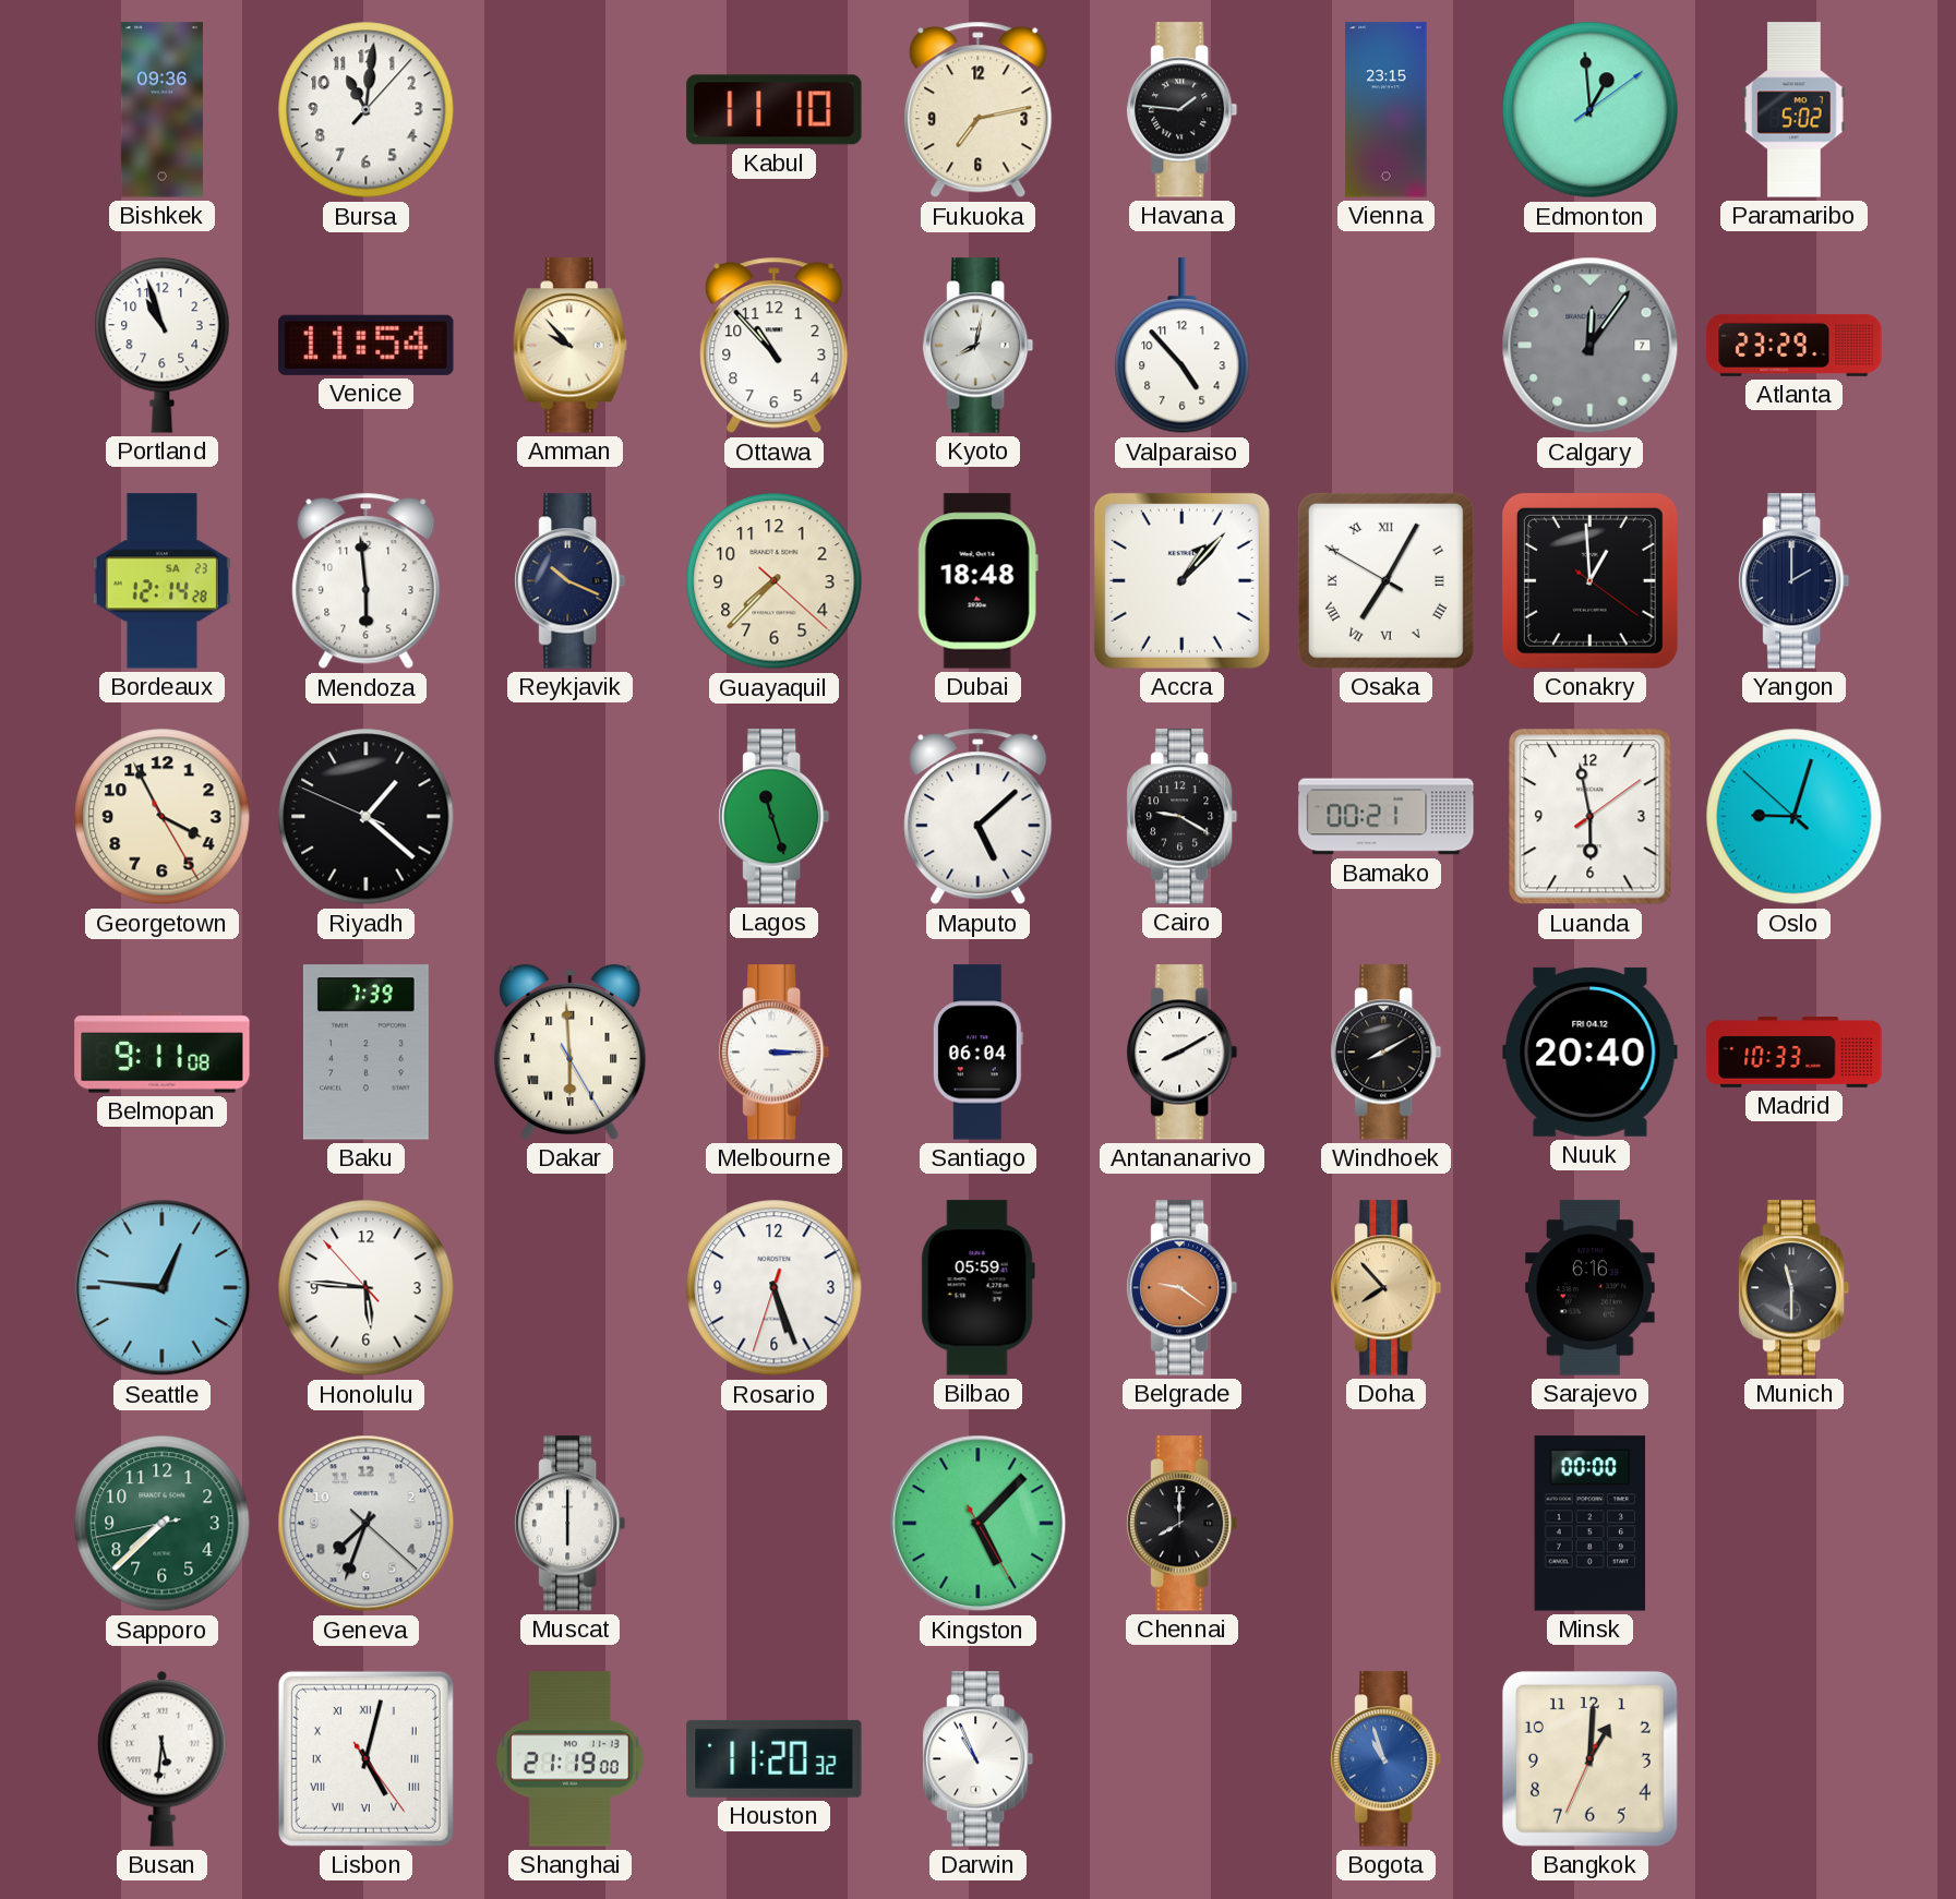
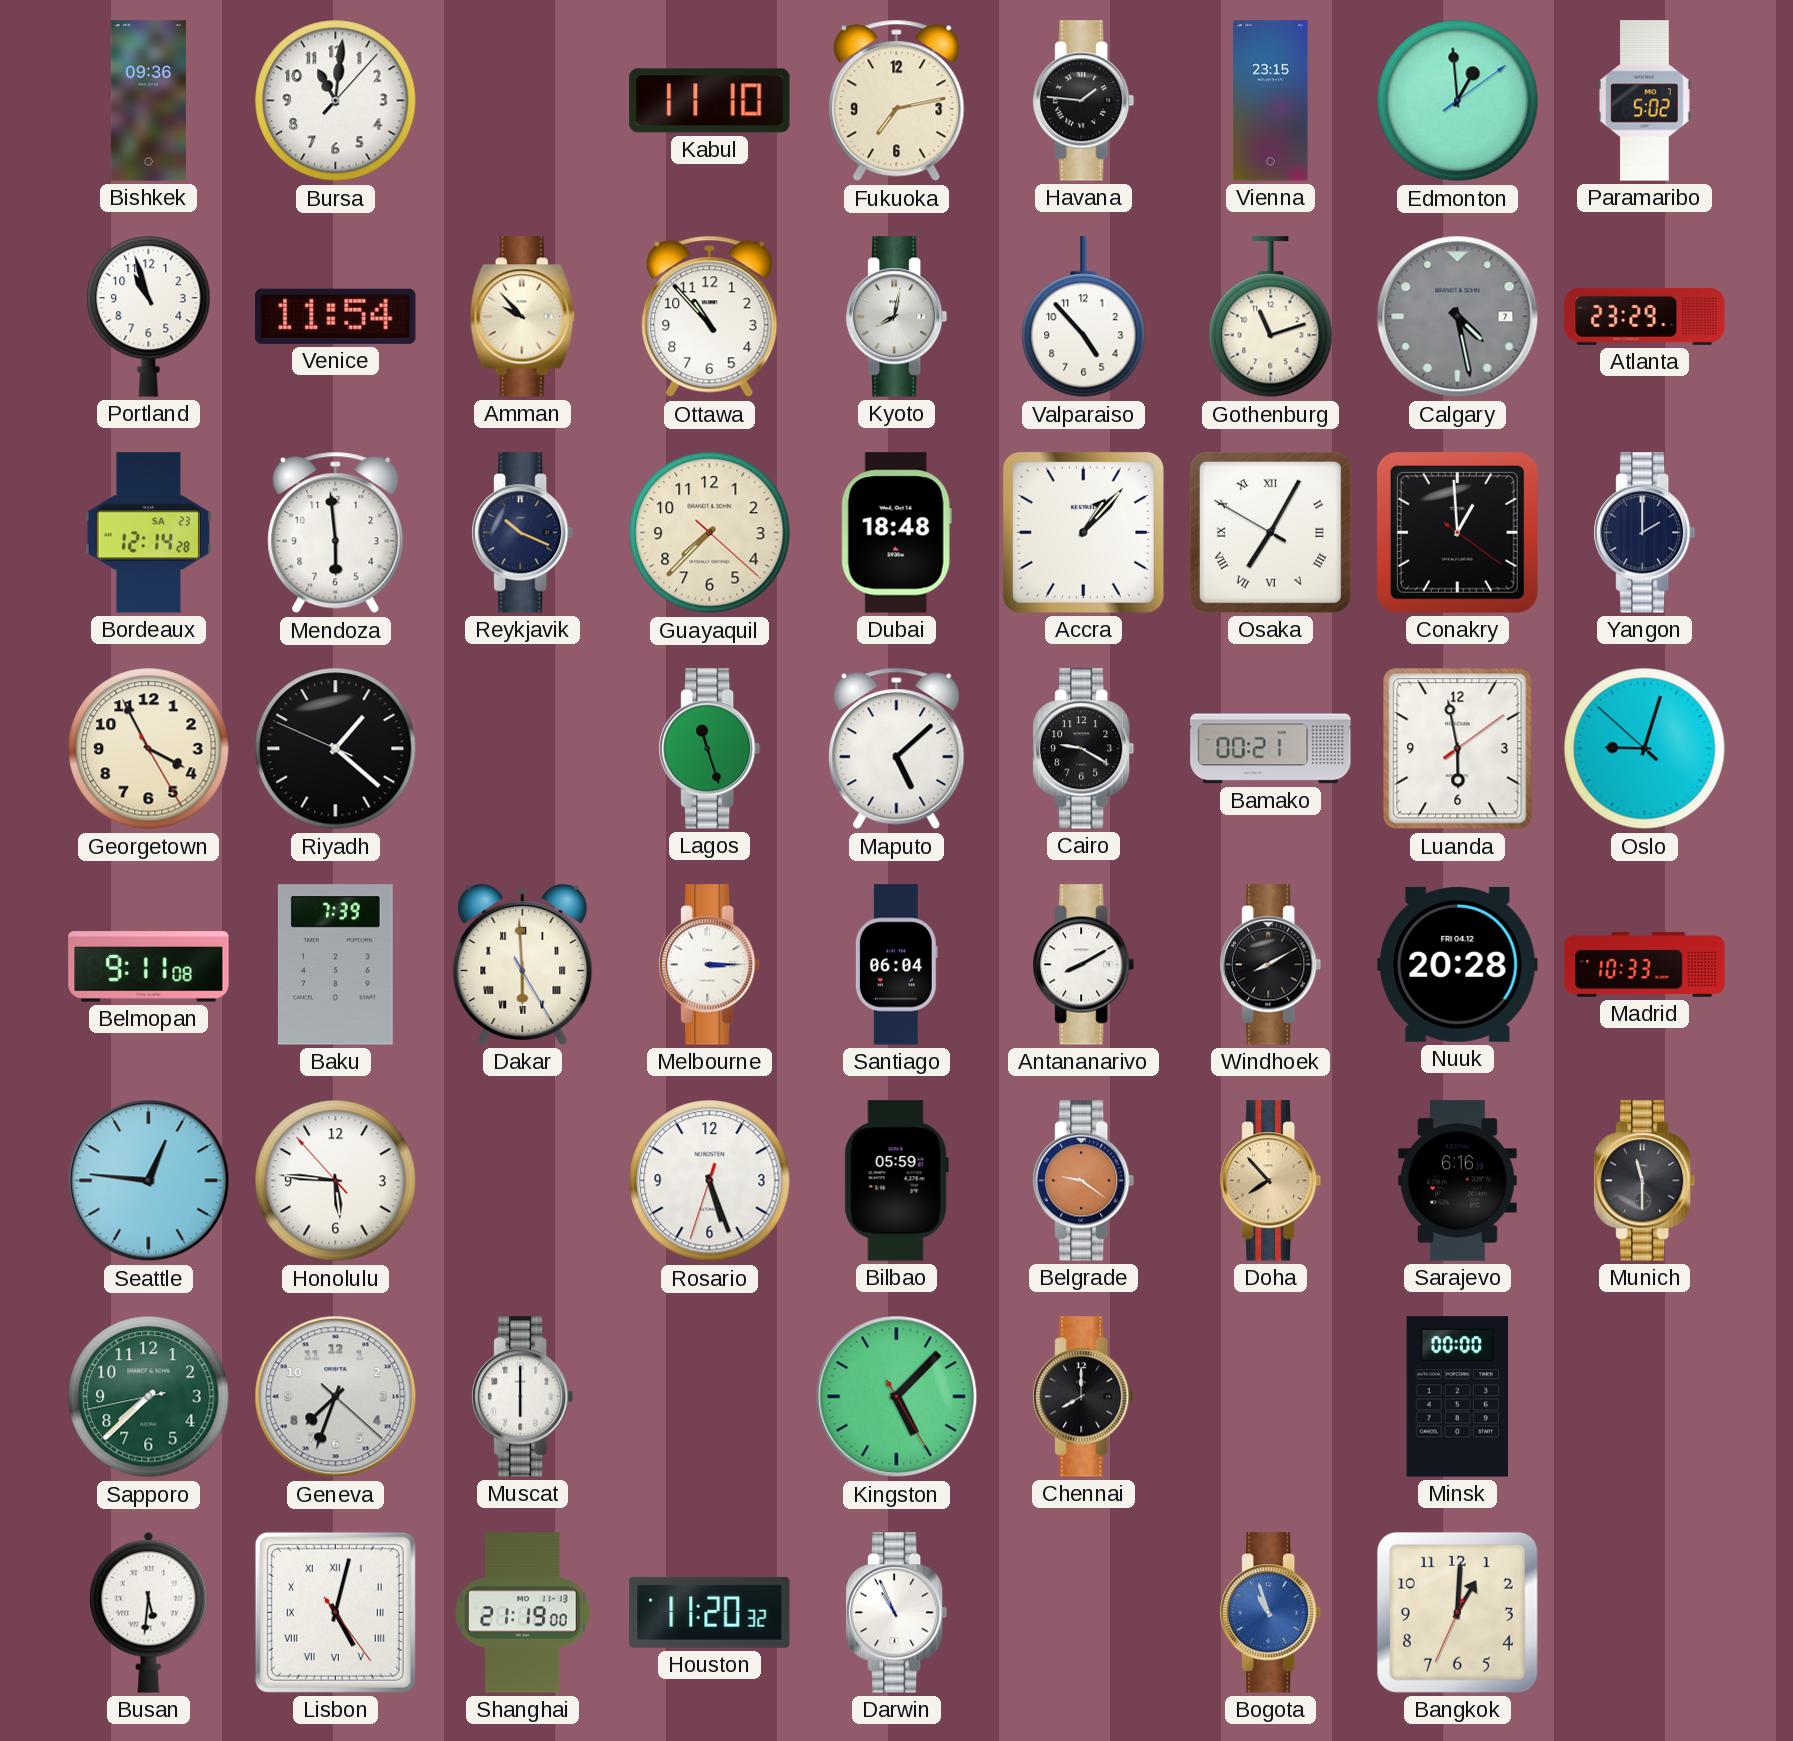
Gothenburg: none -> 11:12 (1271, 317)
Calgary: 12:06 -> 4:28 (1458, 317)
Nuuk: 20:40 -> 20:28 (1458, 964)
